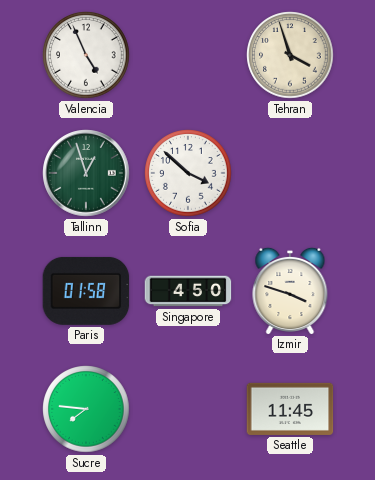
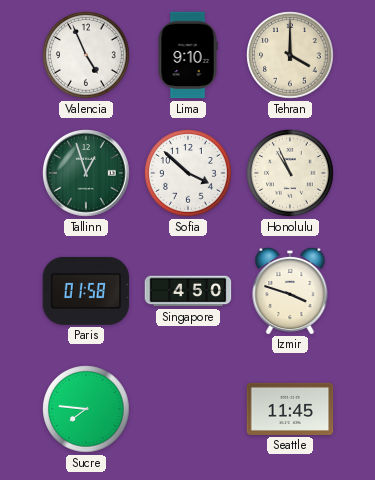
Lima: none -> 9:10 (188, 55)
Tehran: 3:57 -> 4:00 (290, 55)
Honolulu: none -> 10:56 (290, 173)
